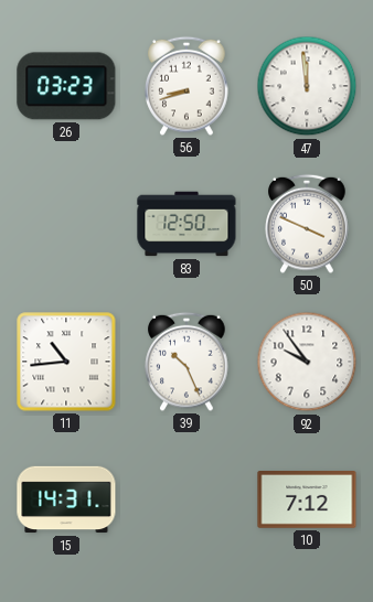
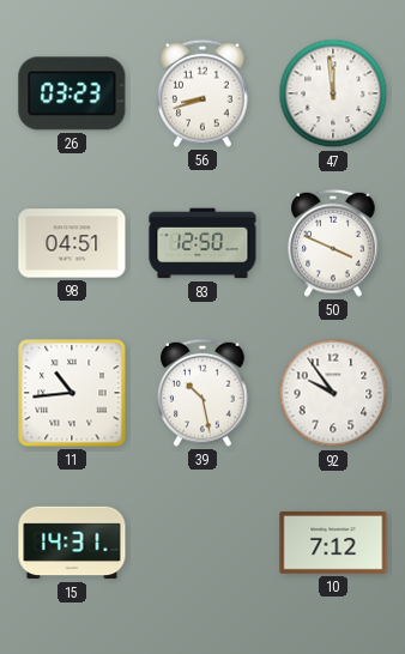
98: none -> 04:51 (72, 243)
39: 10:26 -> 10:28 (202, 393)
